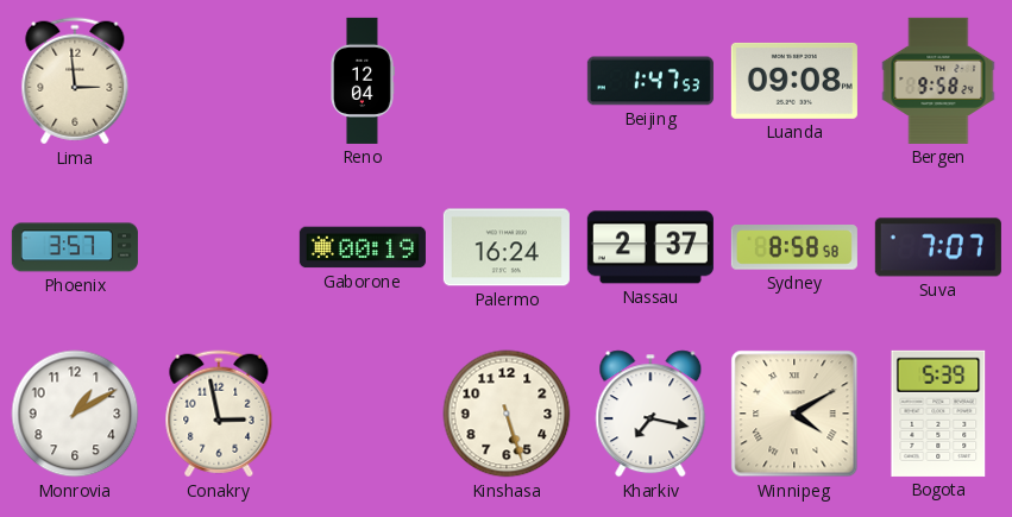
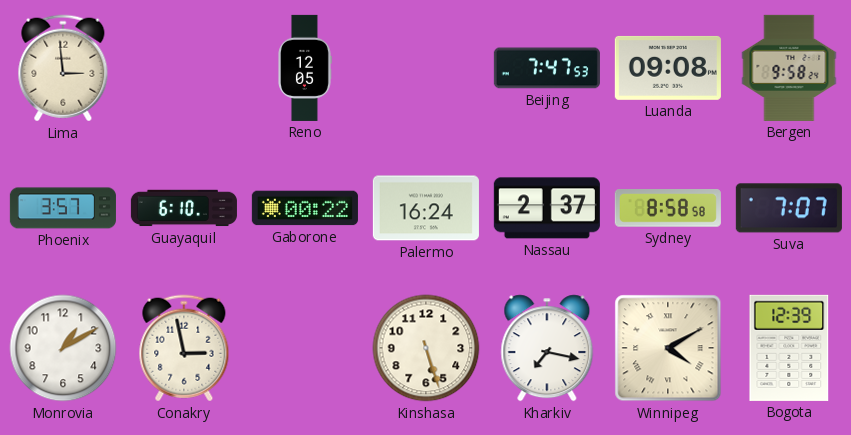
Reno: 12:04 -> 12:05 (305, 68)
Beijing: 1:47 -> 7:47 (547, 68)
Guayaquil: none -> 6:10 (184, 208)
Gaborone: 00:19 -> 00:22 (305, 208)
Bogota: 5:39 -> 12:39 (789, 348)
